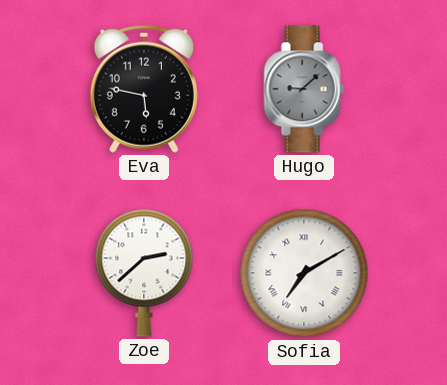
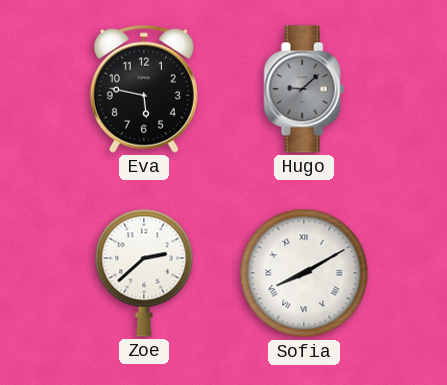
Sofia: 7:10 -> 8:10 (304, 273)
